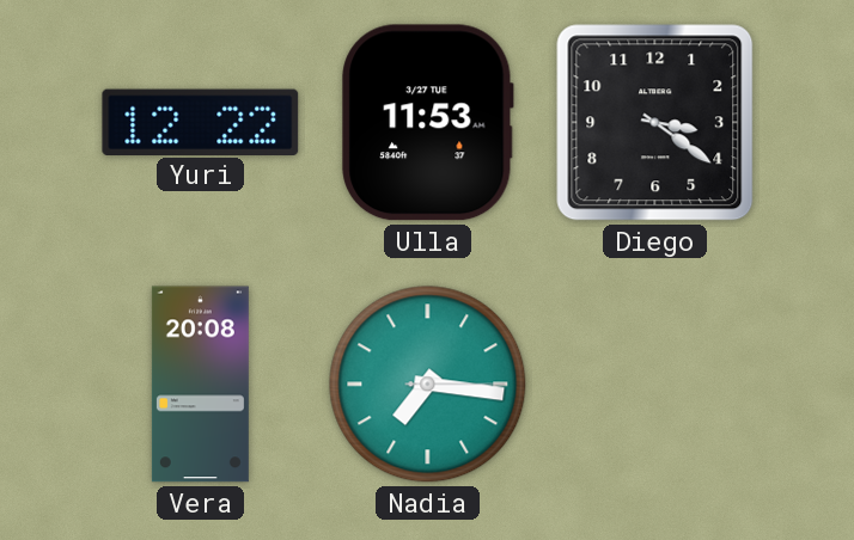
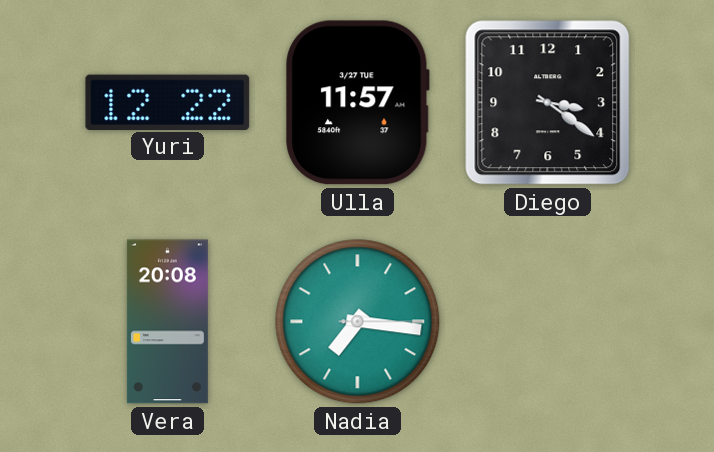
Ulla: 11:53 -> 11:57 (358, 103)
